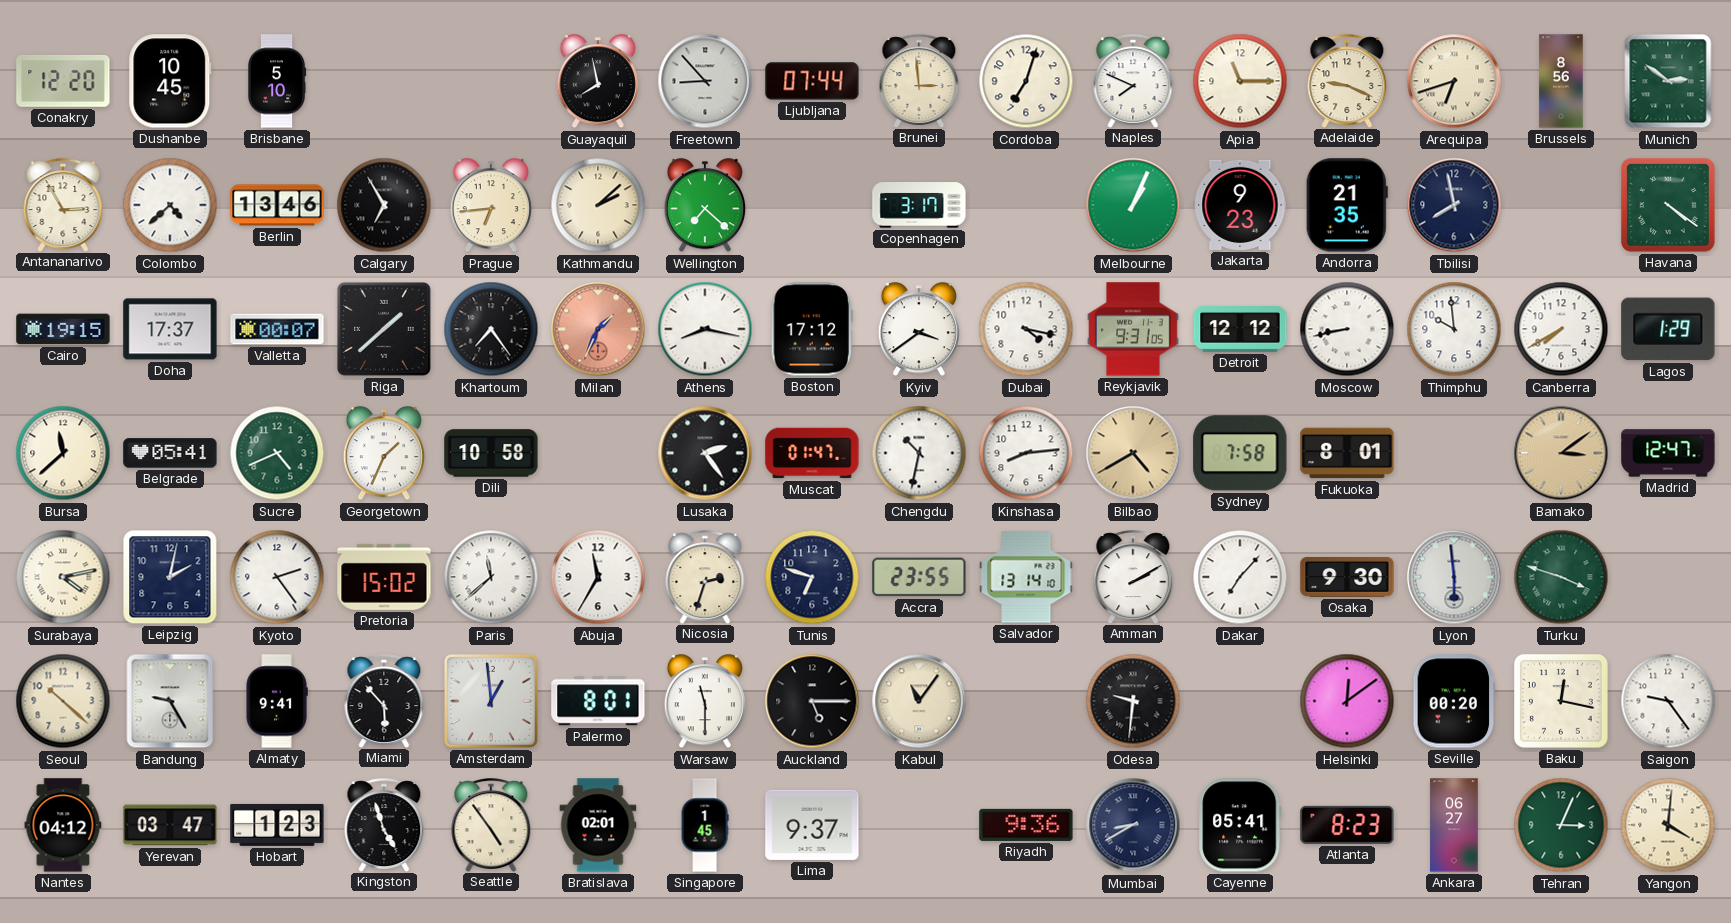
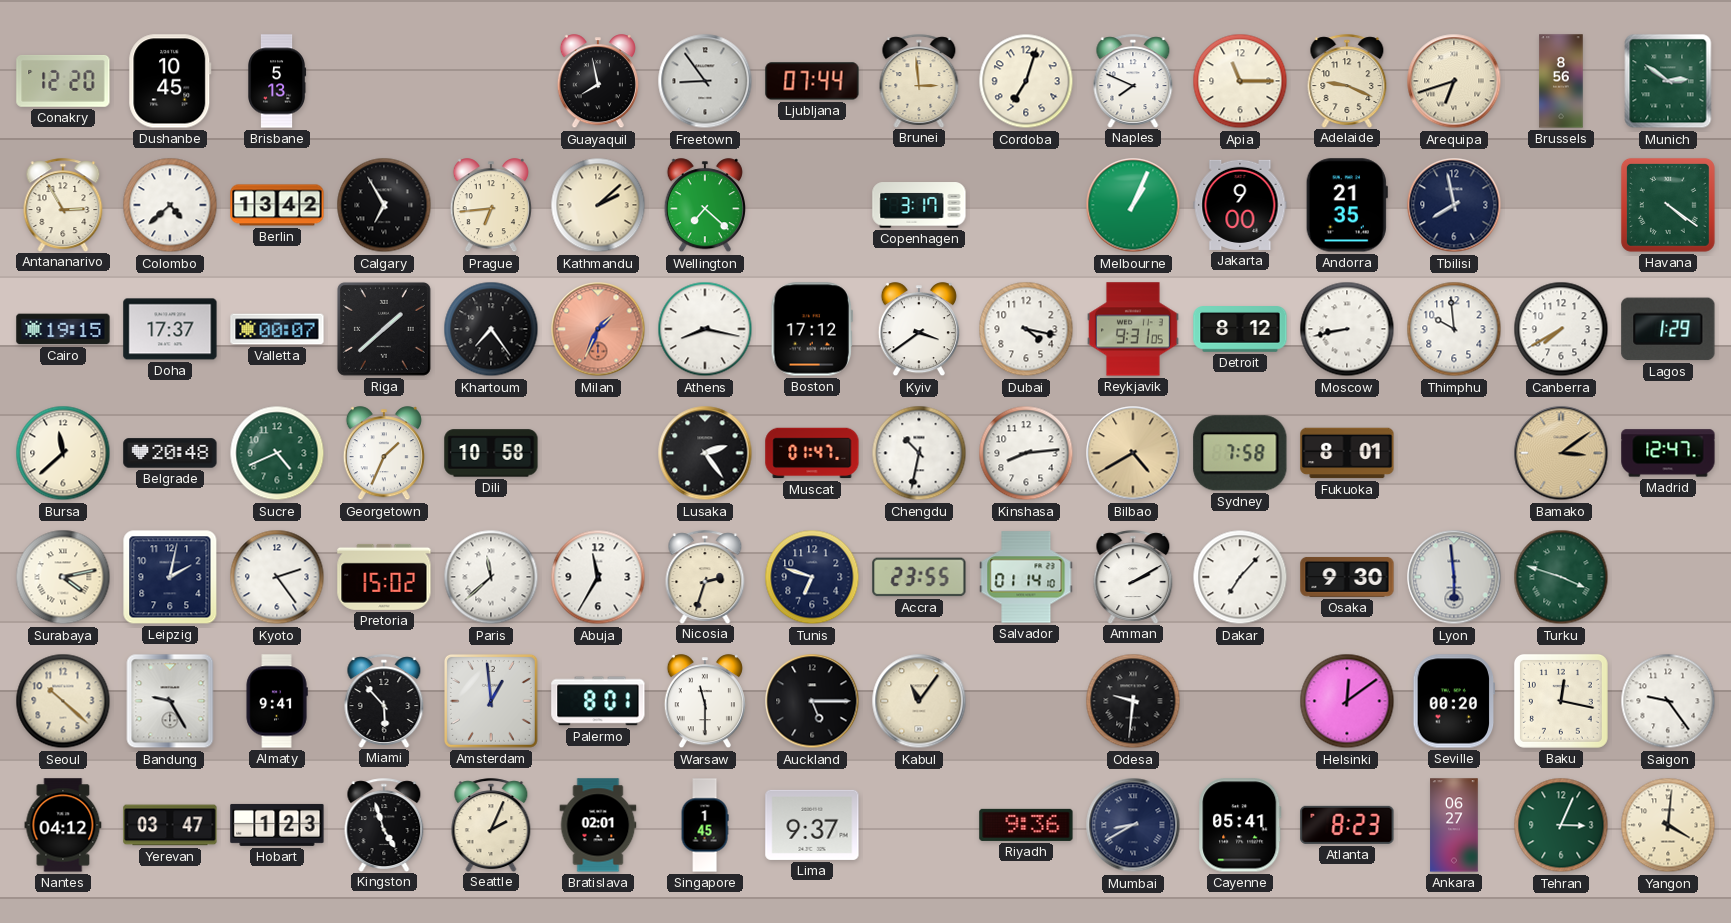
Brisbane: 5:10 -> 5:13 (278, 81)
Freetown: 8:53 -> 8:54 (705, 81)
Berlin: 13:46 -> 13:42 (277, 205)
Jakarta: 9:23 -> 9:00 (1240, 205)
Detroit: 12:12 -> 8:12 (1240, 329)
Belgrade: 05:41 -> 20:48 (170, 453)
Salvador: 13:14 -> 01:14 (1026, 577)
Seattle: 4:54 -> 2:04 (491, 825)
